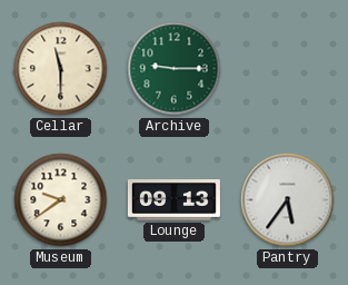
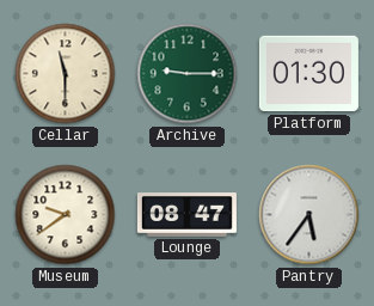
Platform: none -> 01:30 (308, 74)
Lounge: 09:13 -> 08:47 (186, 215)
